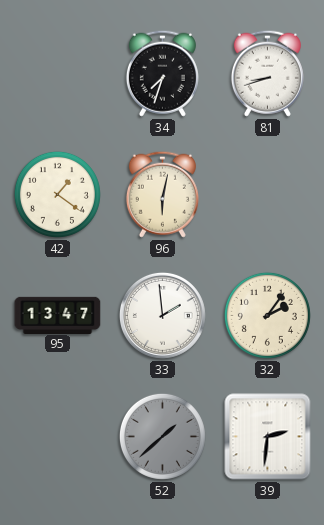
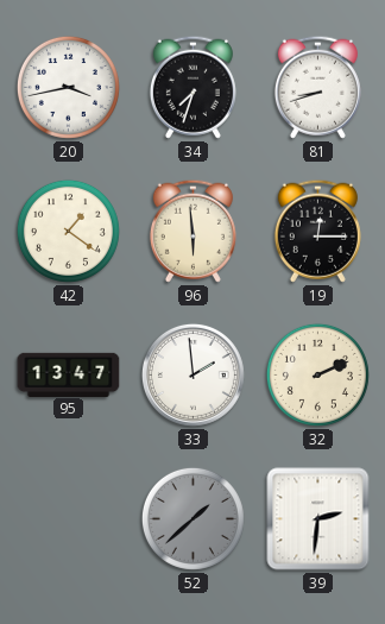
20: none -> 3:43 (68, 87)
96: 6:02 -> 5:59 (192, 231)
19: none -> 12:15 (317, 231)
32: 2:06 -> 2:11 (317, 374)
